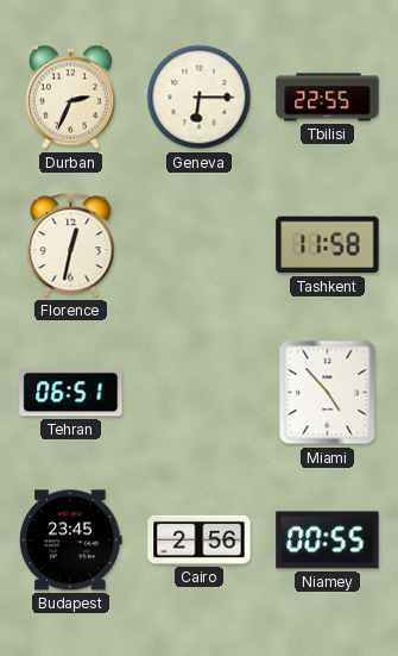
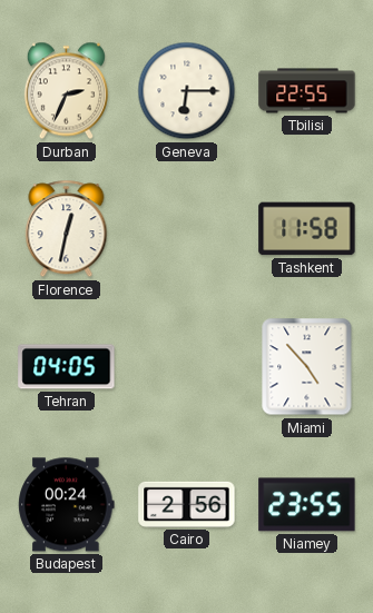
Tehran: 06:51 -> 04:05 (67, 367)
Budapest: 23:45 -> 00:24 (67, 505)
Niamey: 00:55 -> 23:55 (307, 505)
